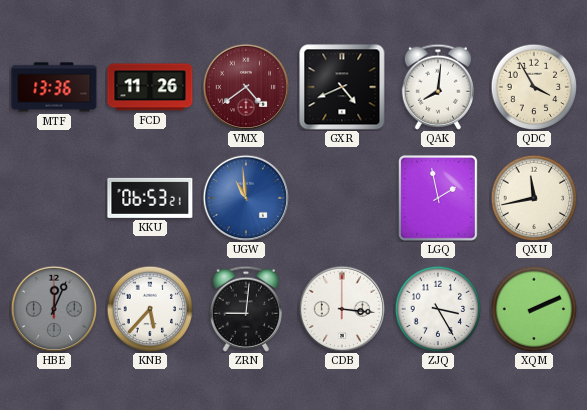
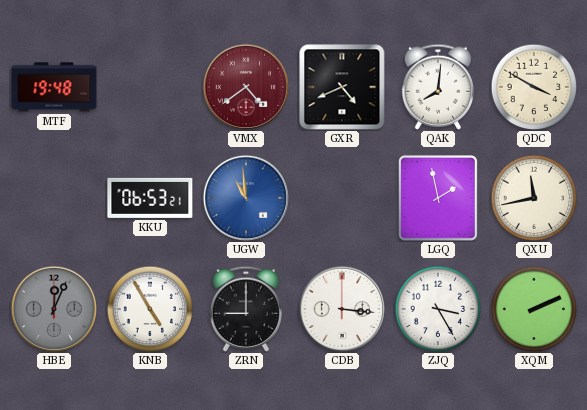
MTF: 13:36 -> 19:48 (54, 87)
FCD: 11:26 -> none (150, 87)
QDC: 3:55 -> 3:50 (534, 87)
KNB: 5:37 -> 4:55 (150, 309)
ZRN: 9:01 -> 9:00 (246, 309)
